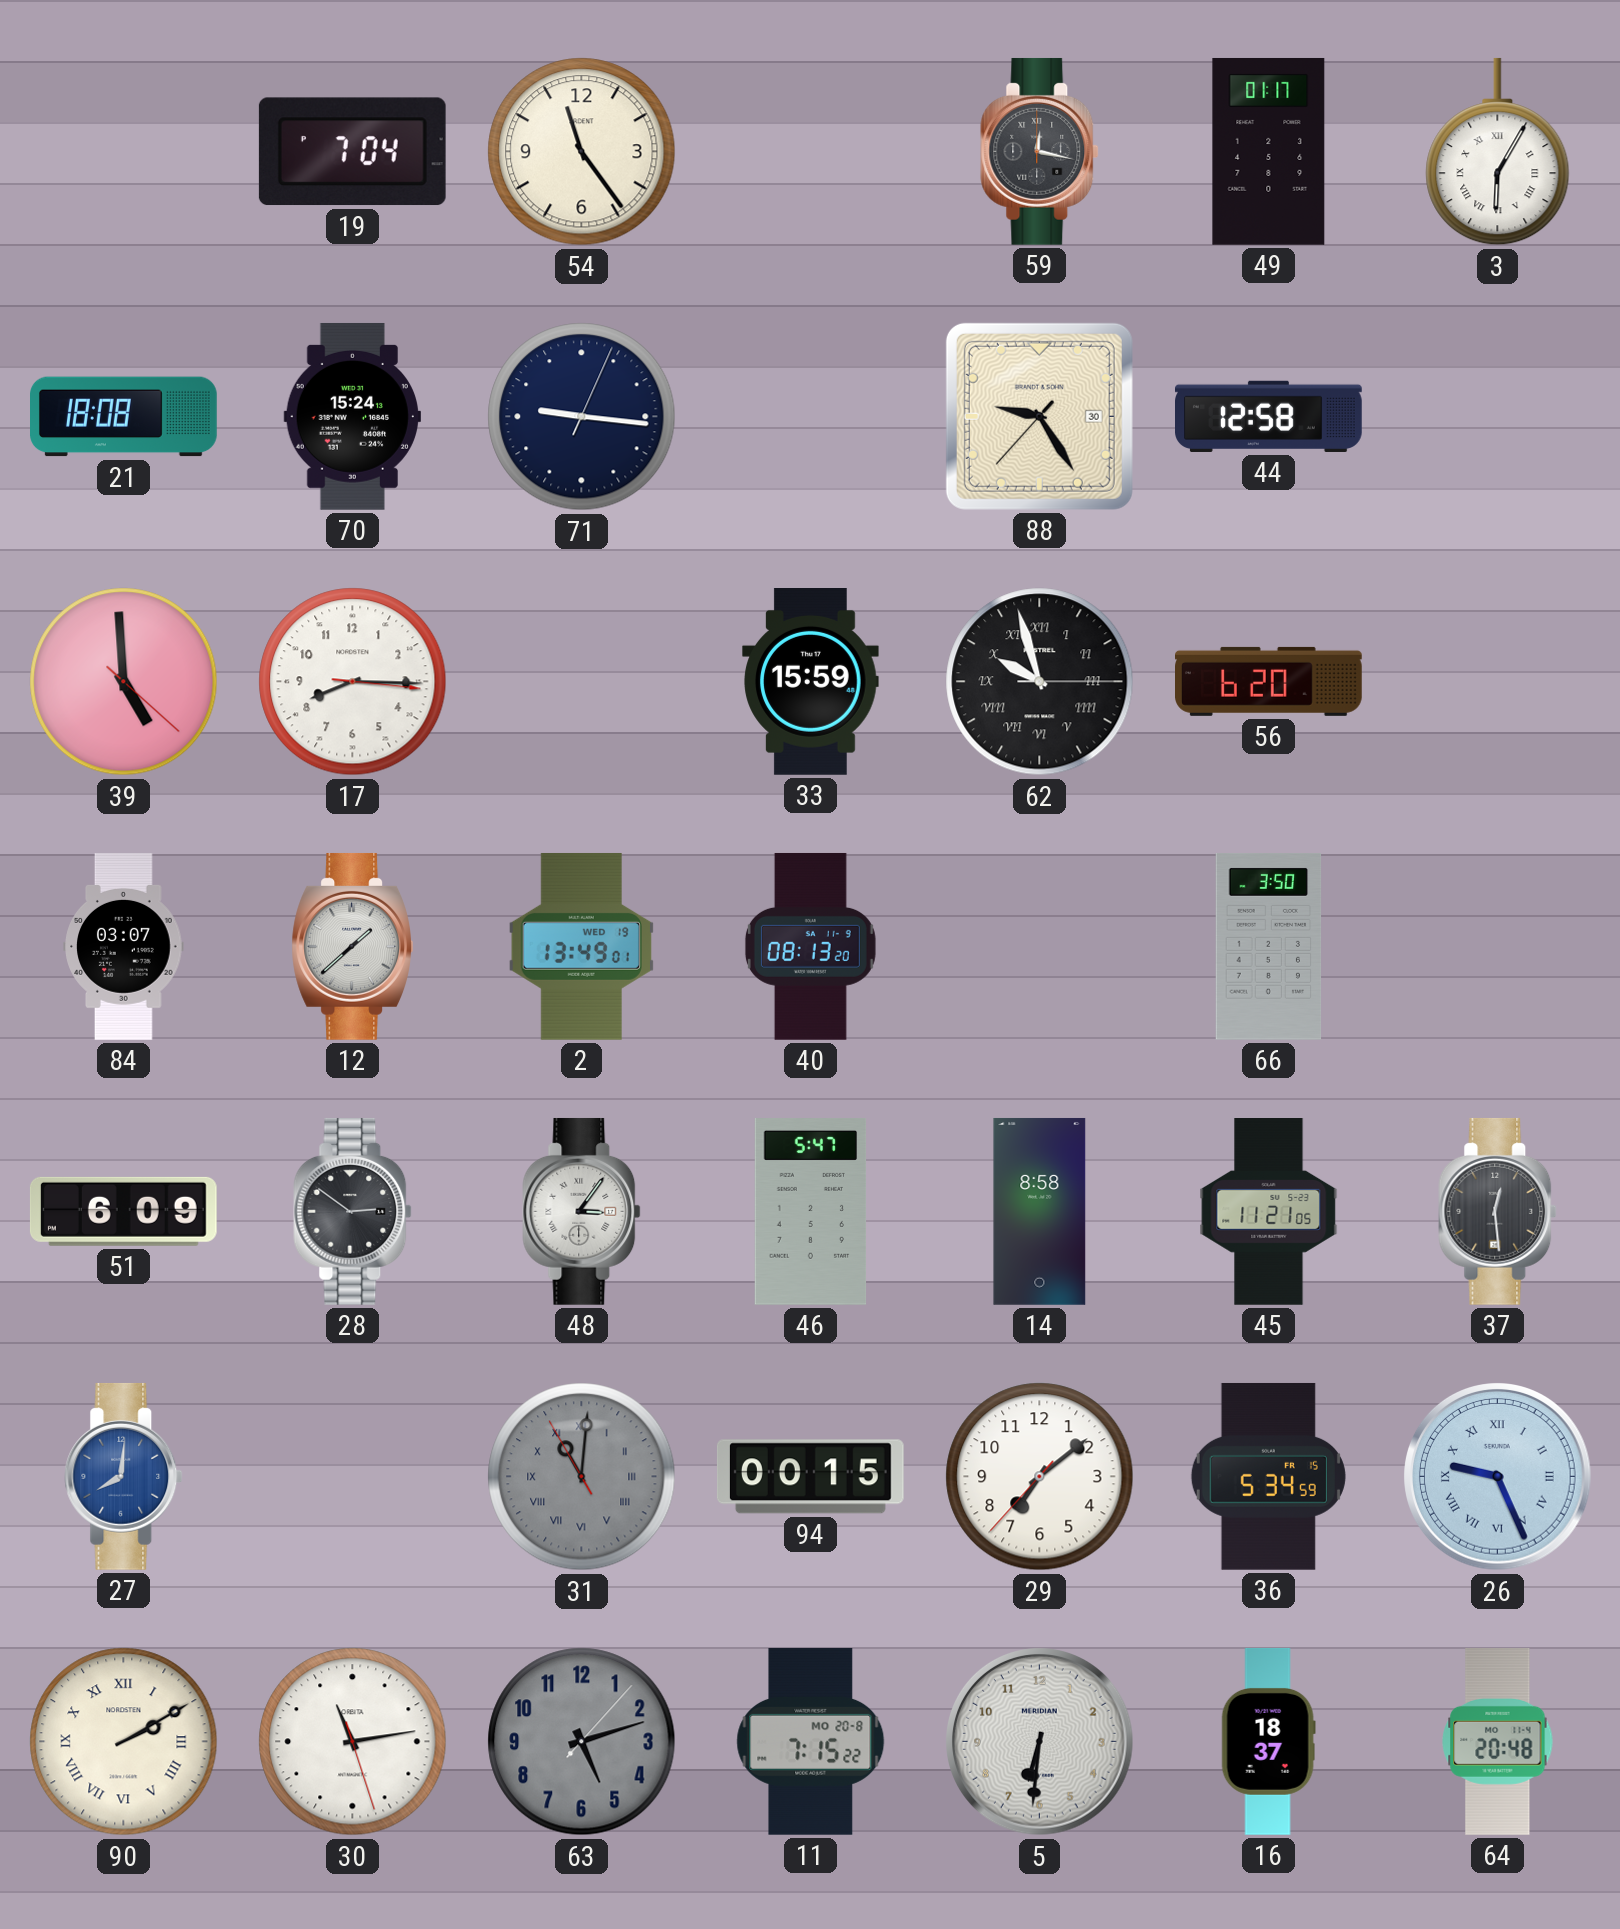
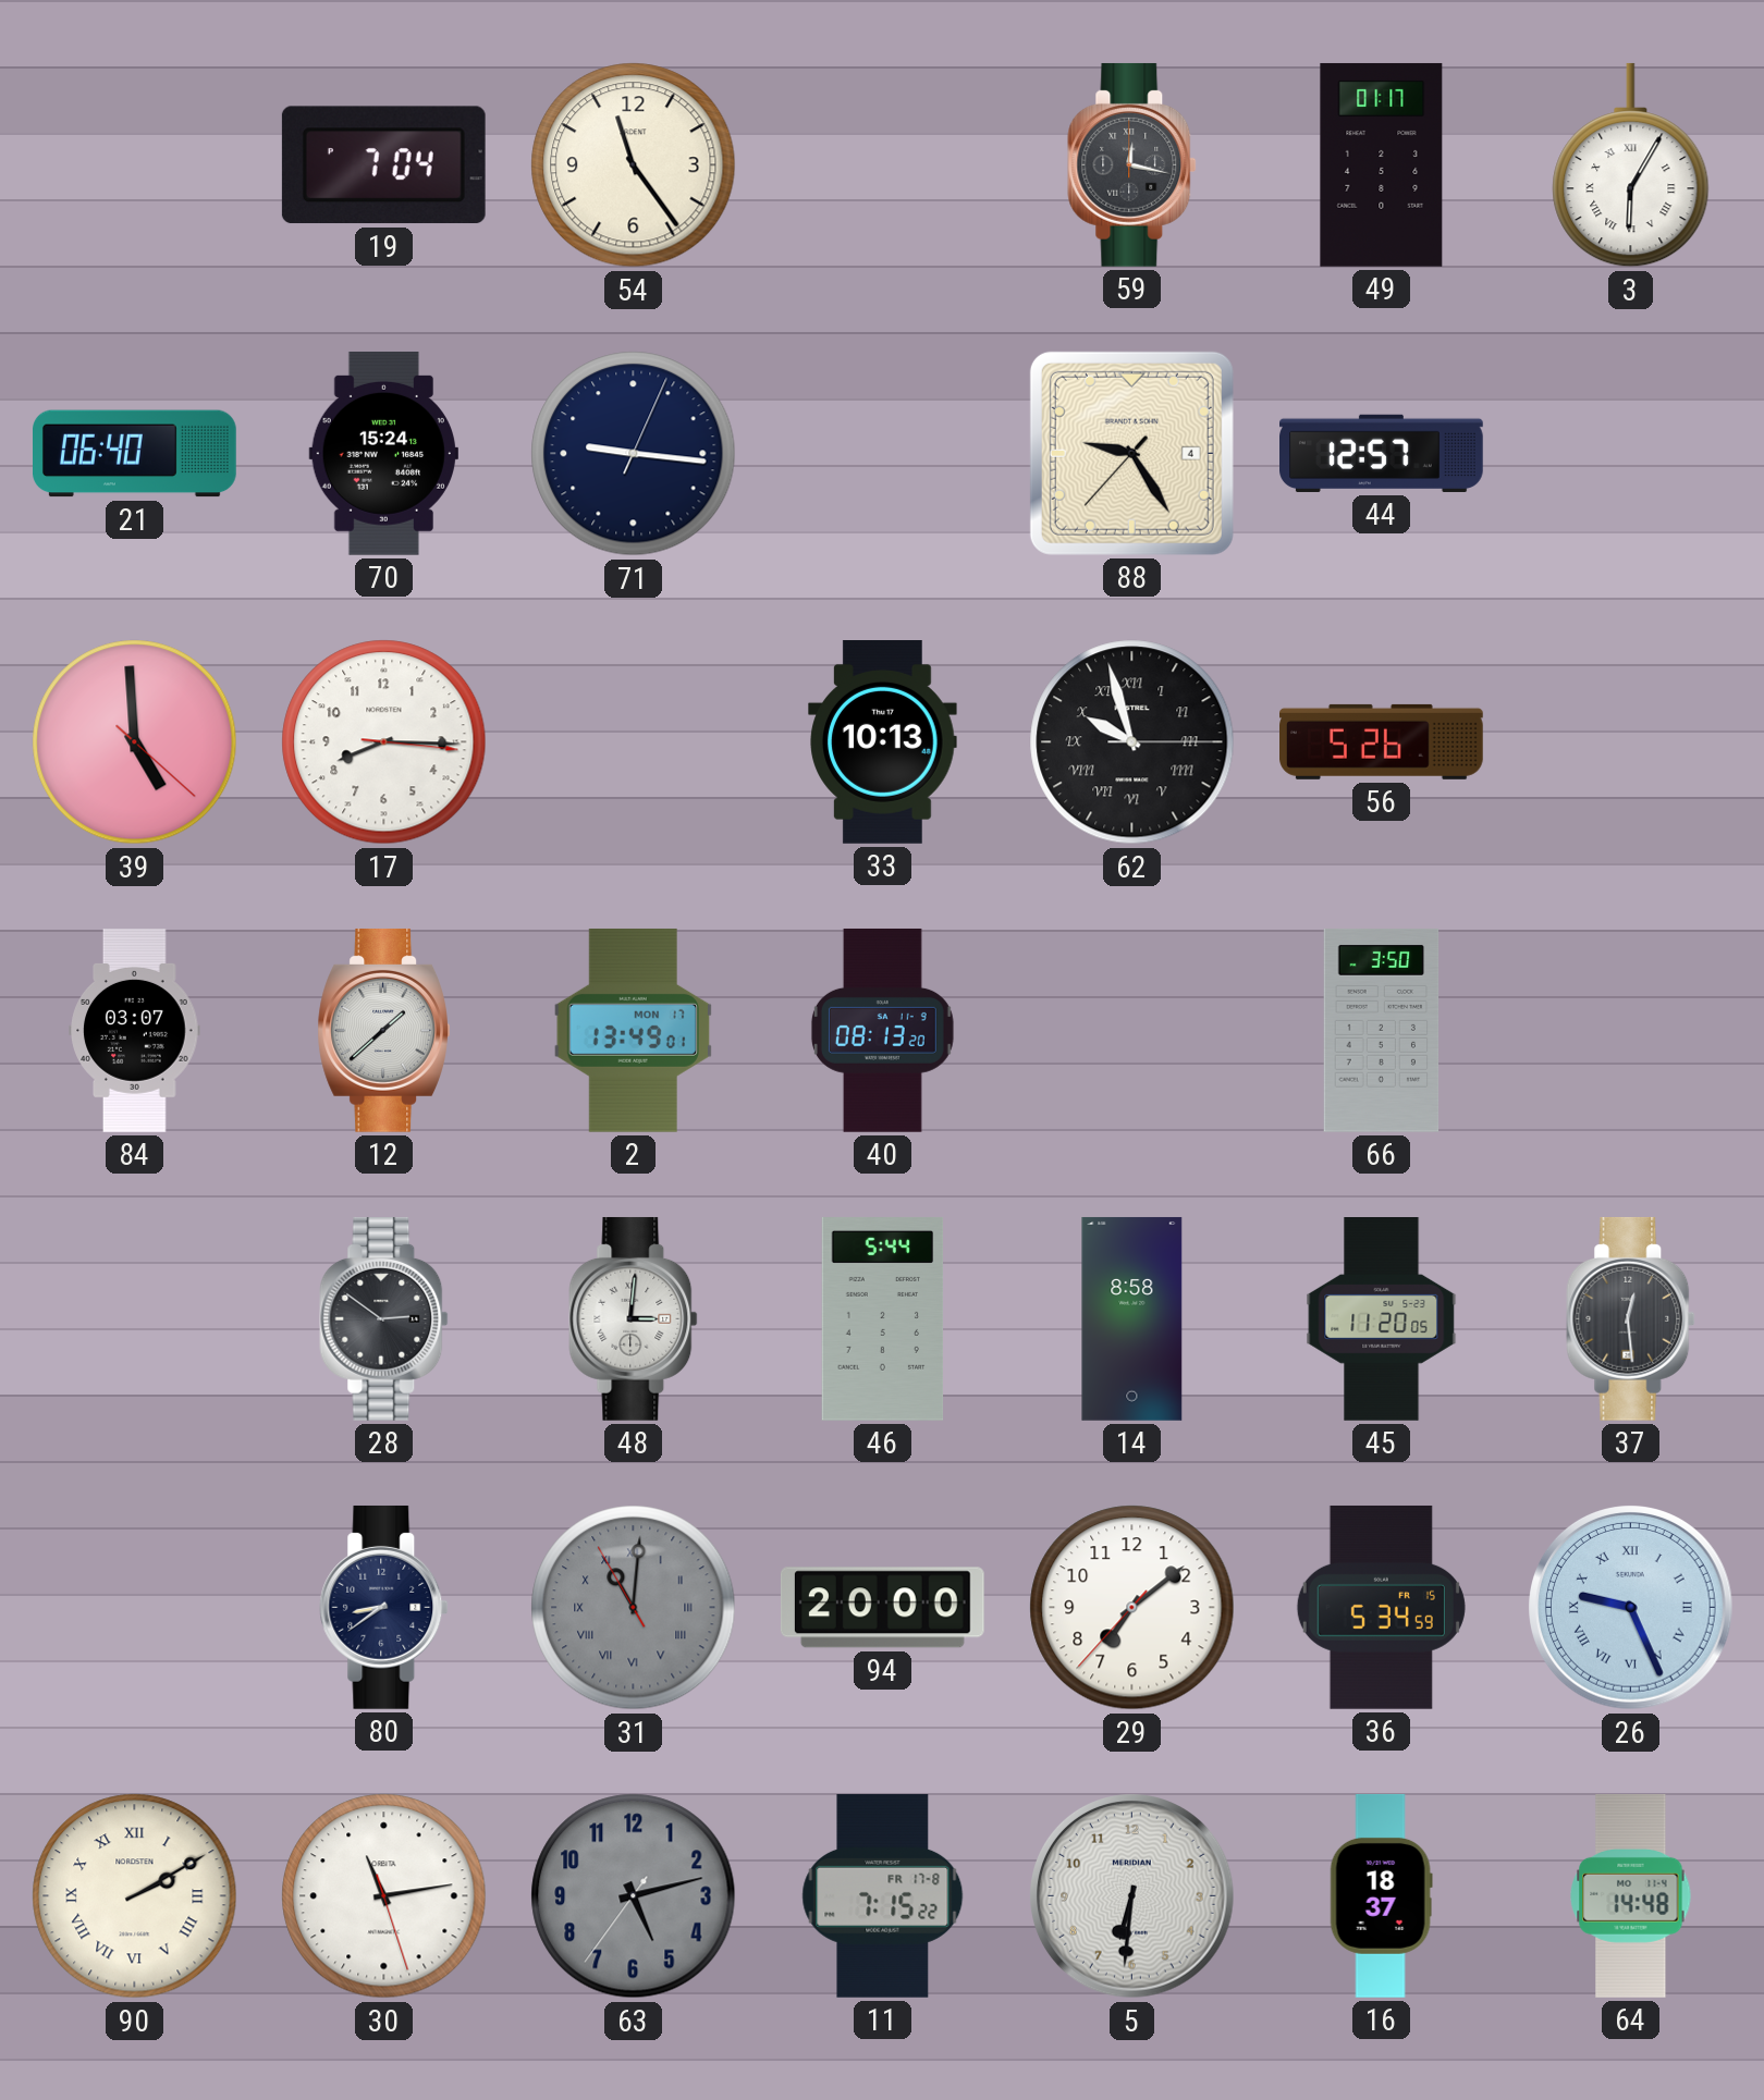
21: 18:08 -> 06:40 (135, 454)
88 date: 30 -> 4 (1131, 453)
44: 12:58 -> 12:57 (1382, 453)
33: 15:59 -> 10:13 (883, 742)
56: 6:20 -> 5:26 (1382, 741)
2 date: WED 19 -> MON 17 (633, 1030)
51: 6:09 -> none (123, 1211)
48: 3:06 -> 3:01 (634, 1318)
46: 5:47 -> 5:44 (883, 1319)
45: 11:21 -> 11:20 (1382, 1319)
27: 8:01 -> none (124, 1476)
80: none -> 8:39 (384, 1607)
94: 00:15 -> 20:00 (882, 1608)
63: 5:12:07 -> 5:12:36 (634, 1896)
11 date: MO 20-8 -> FR 17-8 (883, 1895)
64: 20:48 -> 14:48 (1631, 1896)
